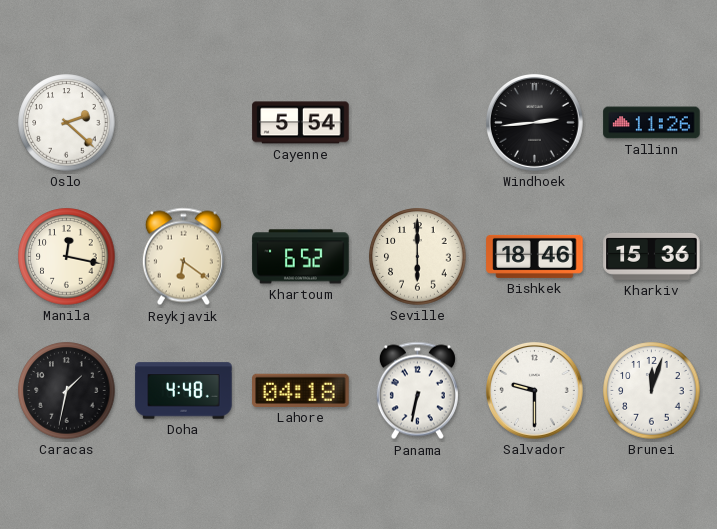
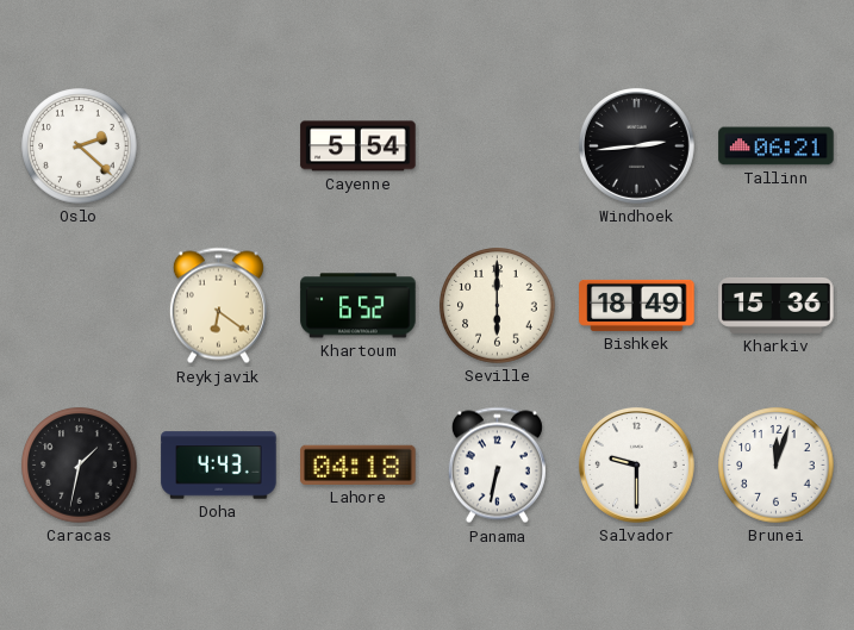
Tallinn: 11:26 -> 06:21 (777, 146)
Manila: 12:17 -> none (67, 257)
Bishkek: 18:46 -> 18:49 (637, 305)
Doha: 4:48 -> 4:43 (219, 466)
